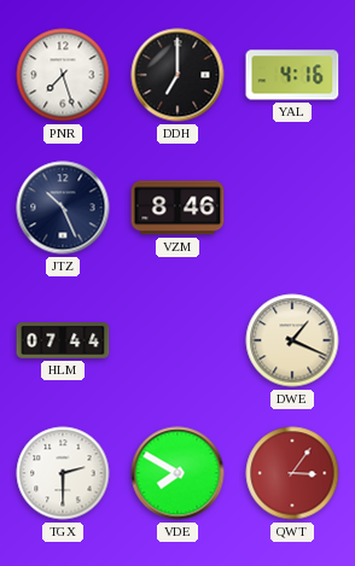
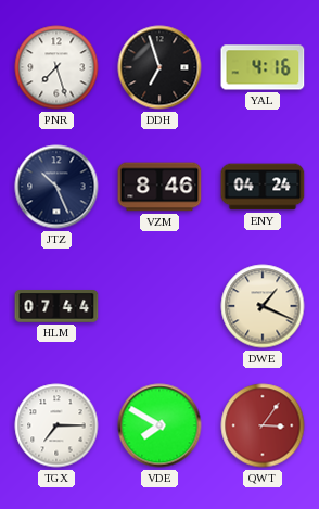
DDH: 7:00 -> 6:57 (159, 67)
ENY: none -> 04:24 (263, 187)
TGX: 2:30 -> 7:15 (56, 425)
